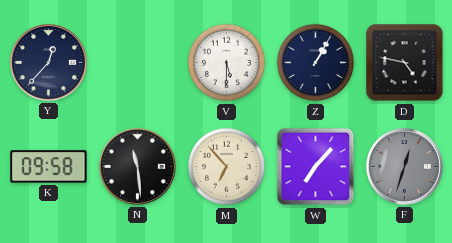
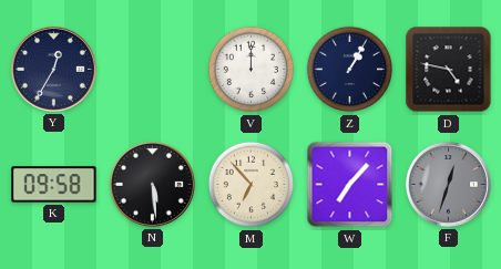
Y: 12:37 -> 12:35 (53, 69)
V: 5:30 -> 12:00 (252, 70)
N: 11:29 -> 5:29 (152, 184)
